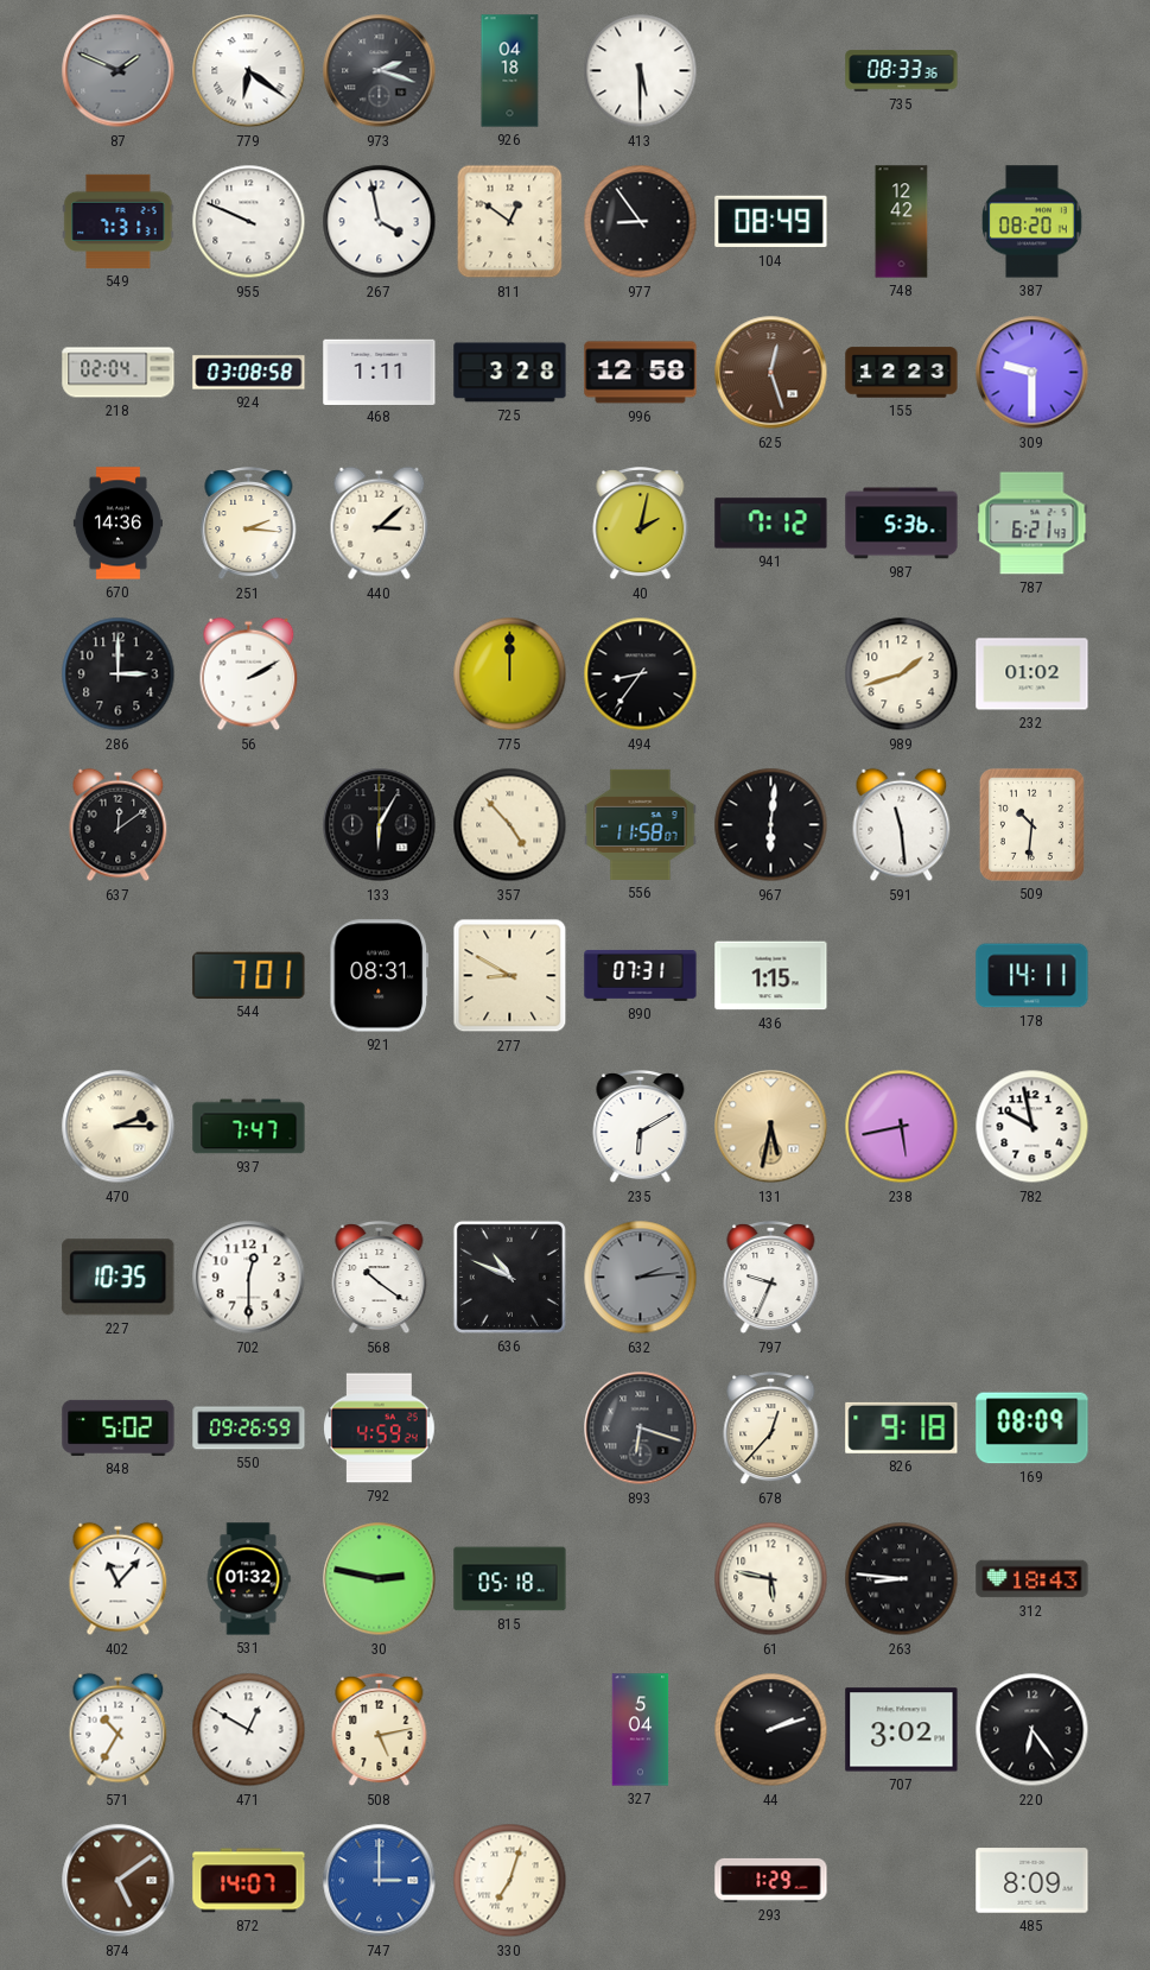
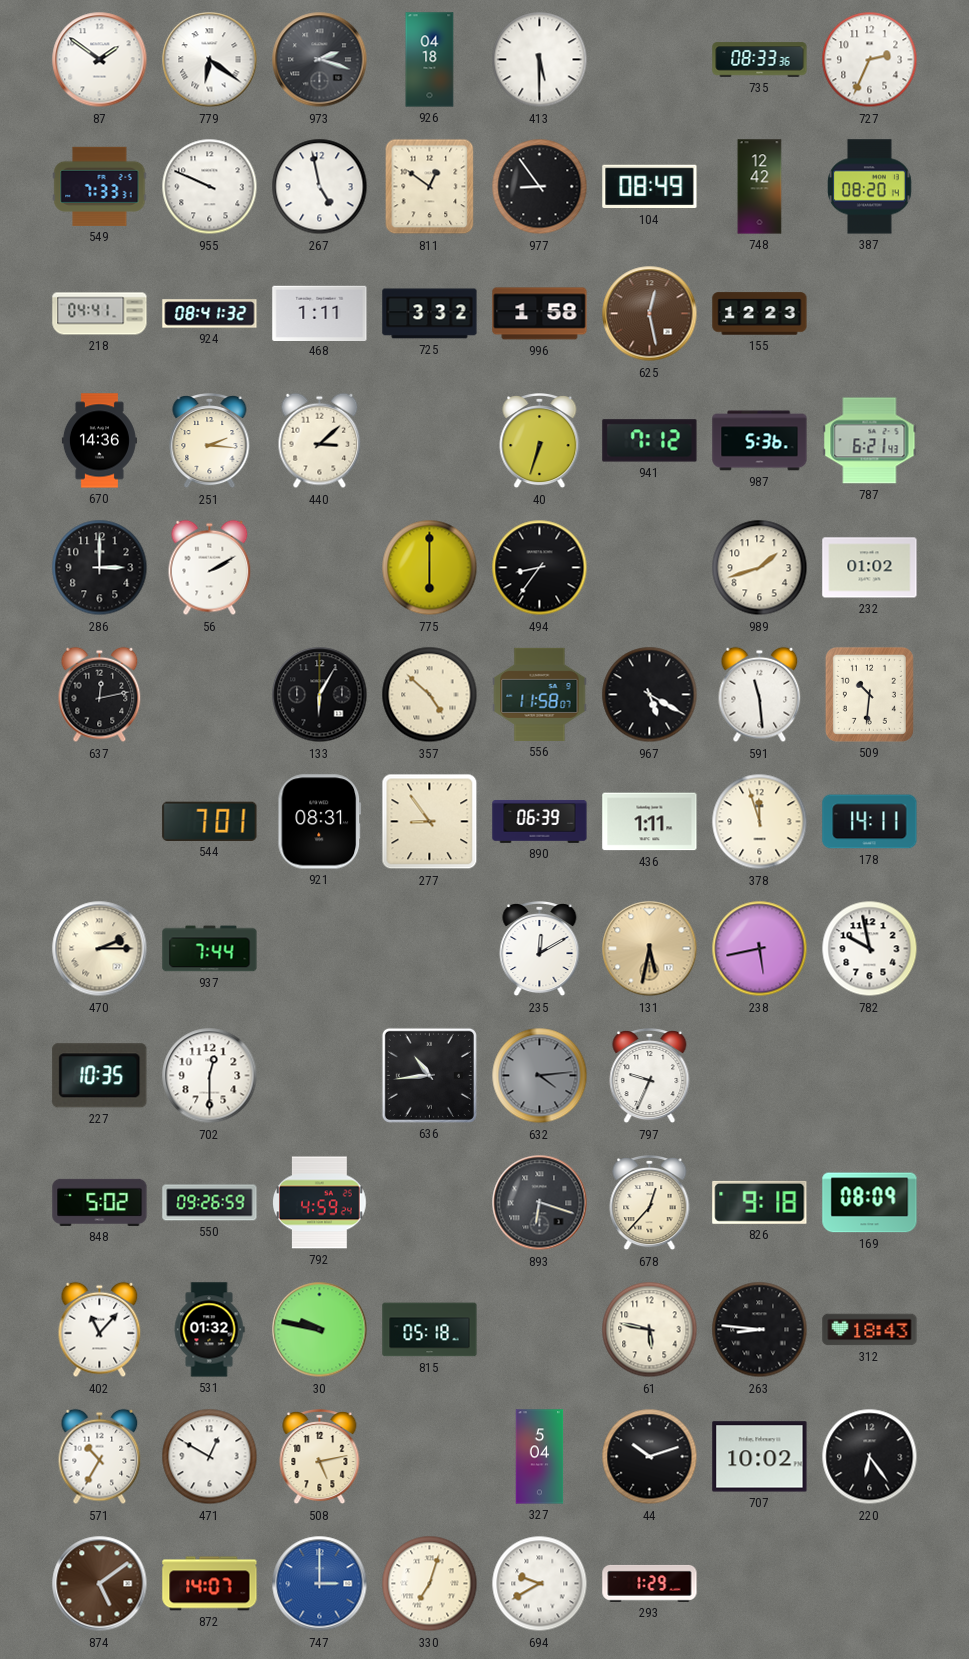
87: 1:49 -> 1:51 (100, 60)
87 dial: grey -> white (100, 60)
727: none -> 2:34 (870, 60)
549: 7:31 -> 7:33 (100, 186)
267: 3:58 -> 4:58 (320, 187)
218: 02:04 -> 04:41 (100, 314)
924: 03:08 -> 08:41 (210, 314)
725: 3:28 -> 3:32 (430, 314)
996: 12:58 -> 1:58 (540, 314)
625: 12:27 -> 12:28 (650, 314)
309: 9:30 -> none (1033, 373)
40: 2:02 -> 6:33 (540, 442)
775: 12:00 -> 6:00 (430, 568)
637: 12:09 -> 12:13 (100, 695)
357: 4:53 -> 4:52 (430, 695)
967: 6:01 -> 5:20 (650, 695)
277: 8:50 -> 8:54 (430, 822)
890: 07:31 -> 06:39 (540, 821)
436: 1:15 -> 1:11 (650, 822)
378: none -> 11:57 (760, 822)
937: 7:47 -> 7:44 (210, 949)
235: 6:10 -> 12:10 (540, 950)
568: 10:21 -> none (380, 1279)
636: 10:49 -> 10:44 (429, 1075)
632: 2:14 -> 4:14 (540, 1076)
30: 2:47 -> 9:47 (320, 1330)
44: 2:12 -> 10:12 (650, 1457)
707: 3:02 -> 10:02 (760, 1457)
694: none -> 9:40 (540, 1584)
485: 8:09 -> none (1033, 1881)
